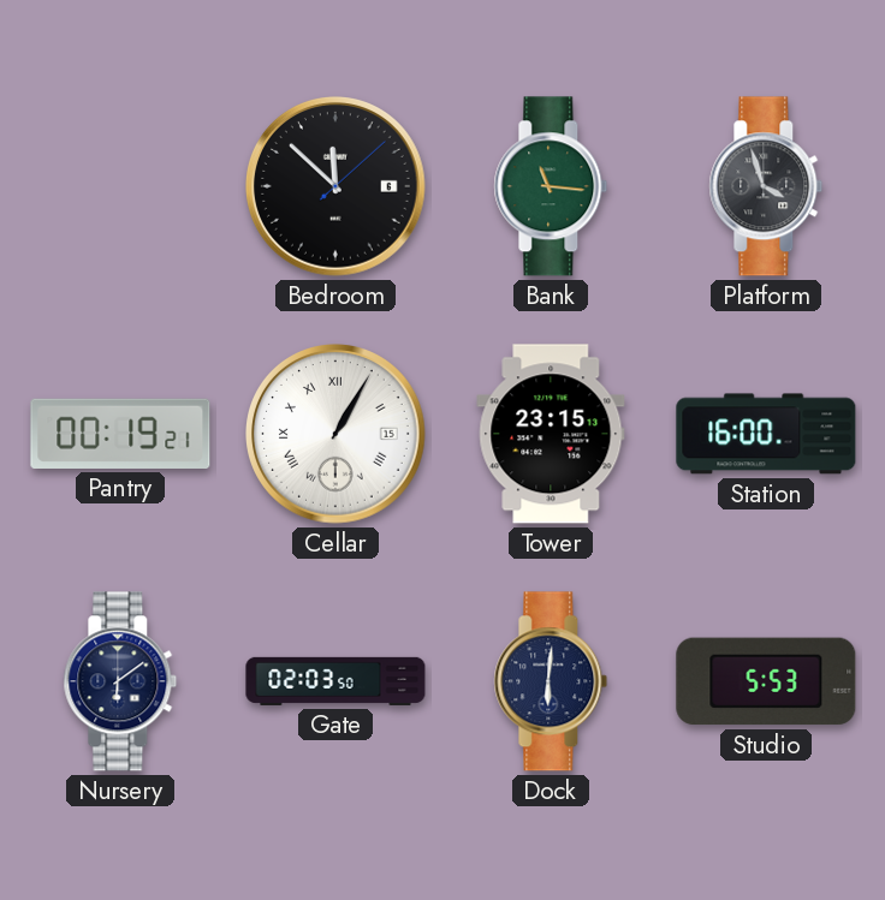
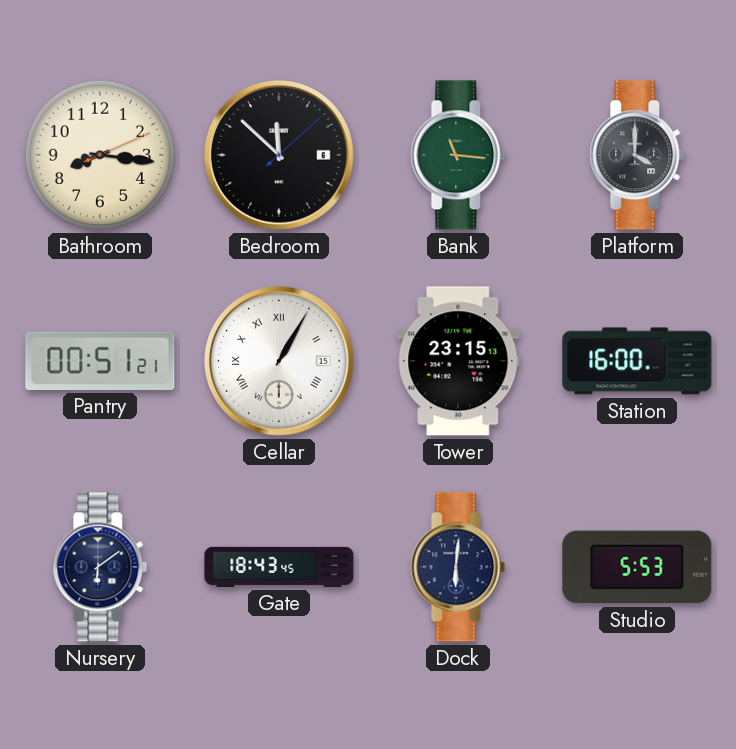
Bathroom: none -> 8:16 (100, 155)
Platform: 3:57 -> 4:00 (637, 155)
Pantry: 00:19 -> 00:51 (100, 361)
Gate: 02:03 -> 18:43 (279, 567)
